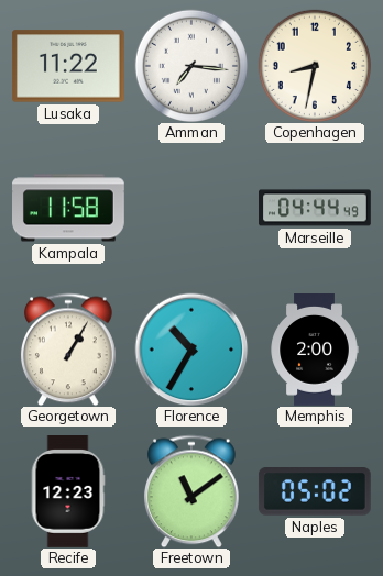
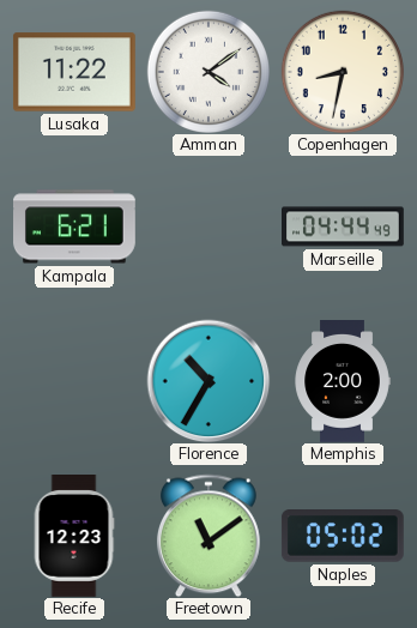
Amman: 7:16 -> 4:09 (208, 72)
Kampala: 11:58 -> 6:21 (75, 227)
Georgetown: 1:05 -> none (68, 350)
